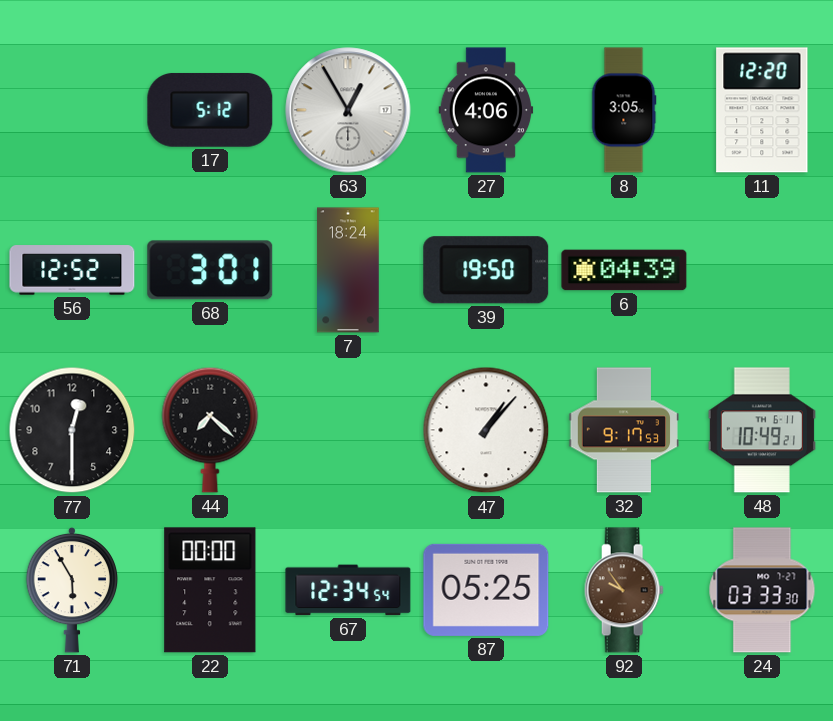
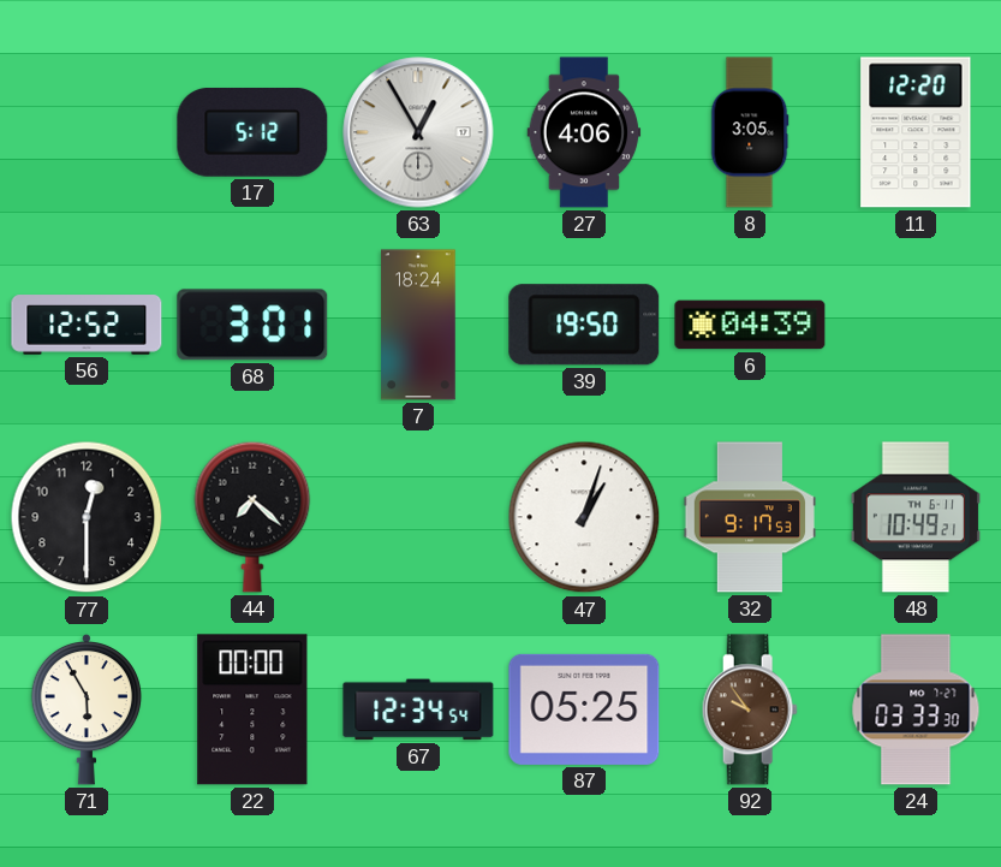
47: 1:07 -> 1:03 (584, 517)
